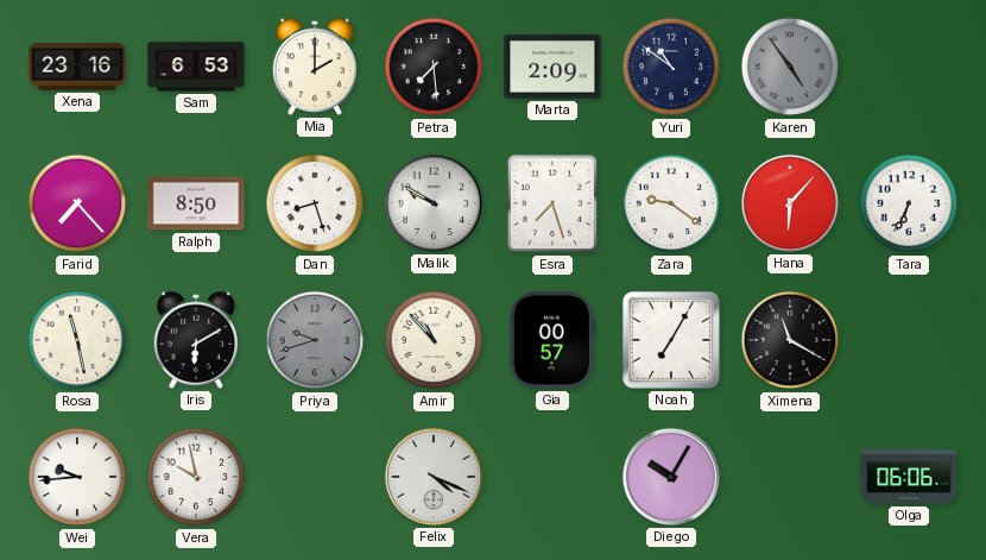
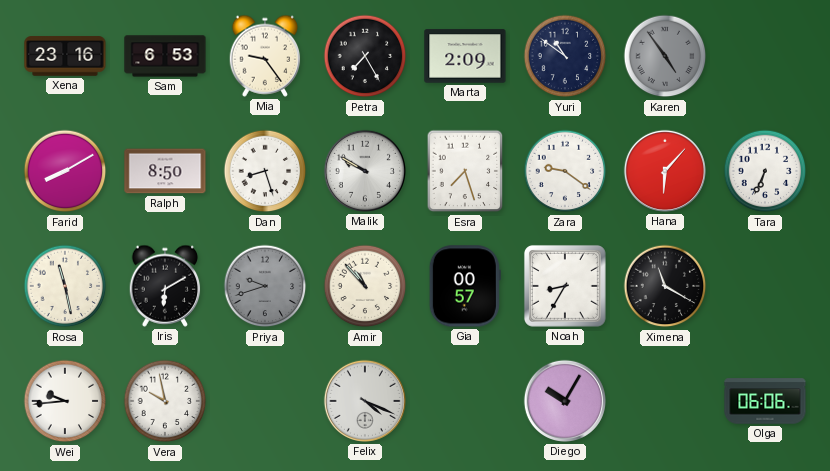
Mia: 2:00 -> 9:24 (265, 56)
Petra: 7:29 -> 7:25 (365, 56)
Farid: 7:23 -> 8:10 (65, 171)
Noah: 7:05 -> 8:35 (565, 286)
